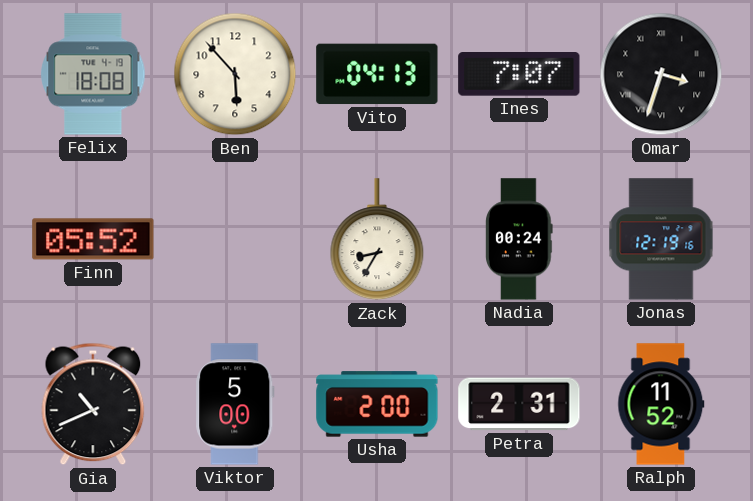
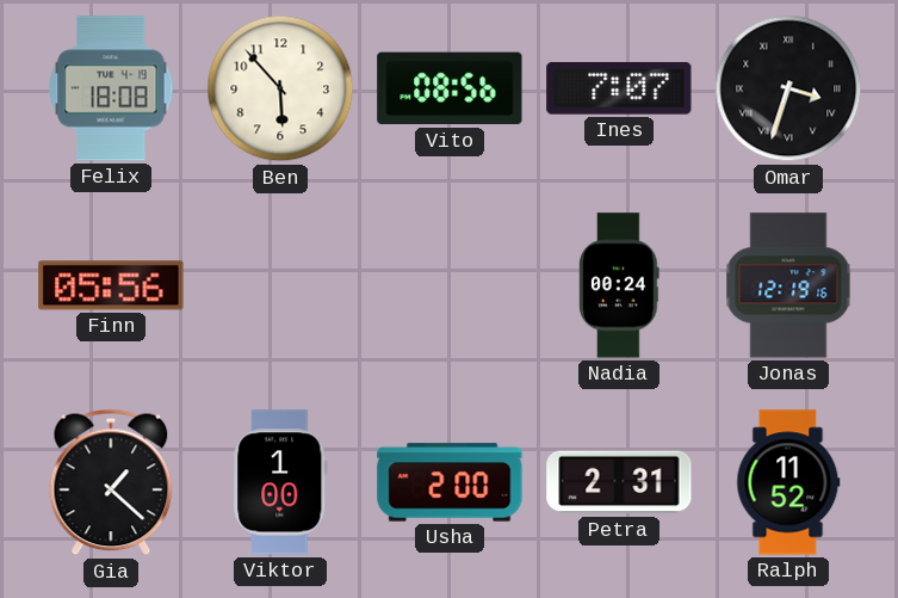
Vito: 04:13 -> 08:56 (450, 88)
Finn: 05:52 -> 05:56 (111, 285)
Zack: 8:35 -> none (377, 240)
Gia: 10:41 -> 1:22 (111, 482)
Viktor: 5:00 -> 1:00 (280, 482)
